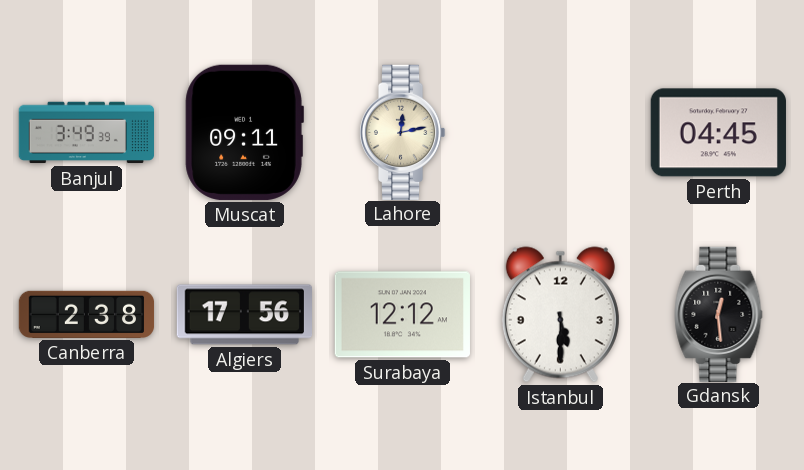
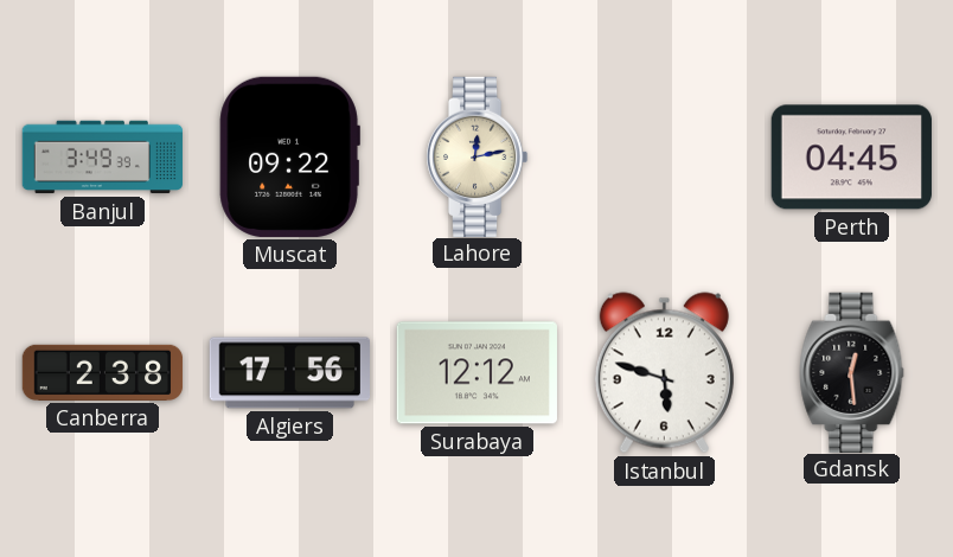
Muscat: 09:11 -> 09:22 (289, 156)
Istanbul: 5:30 -> 5:48 (664, 373)
